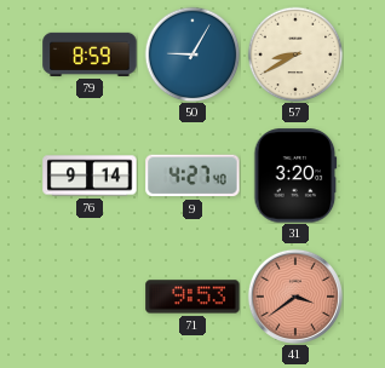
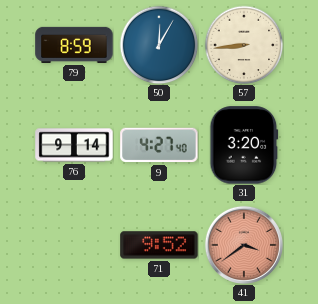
50: 9:05 -> 12:05 (159, 45)
57: 8:40 -> 8:44 (244, 45)
71: 9:53 -> 9:52 (159, 245)
